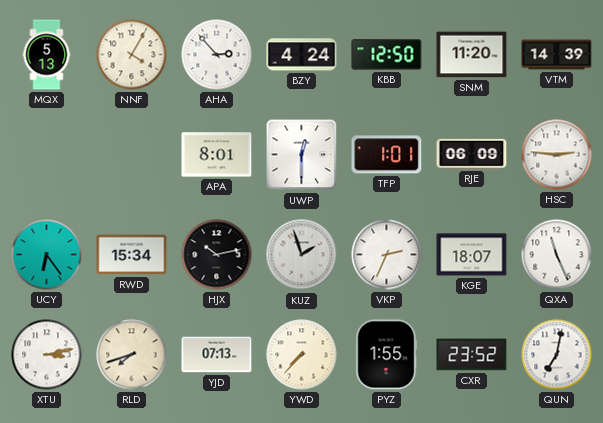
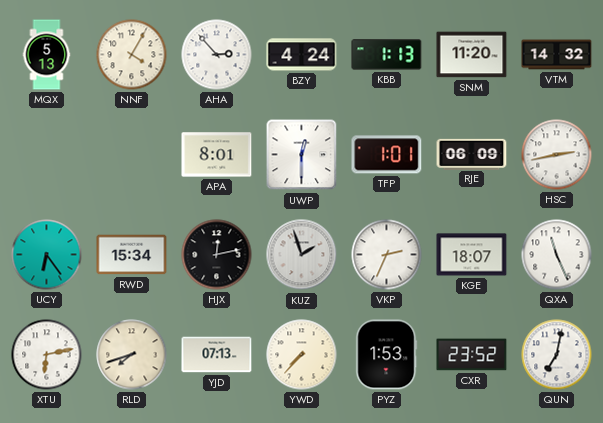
KBB: 12:50 -> 1:13 (387, 55)
VTM: 14:39 -> 14:32 (557, 55)
HSC: 2:46 -> 2:43 (557, 155)
HJX: 10:13 -> 12:13 (217, 255)
XTU: 3:13 -> 6:13 (47, 355)
PYZ: 1:55 -> 1:53 (387, 355)
